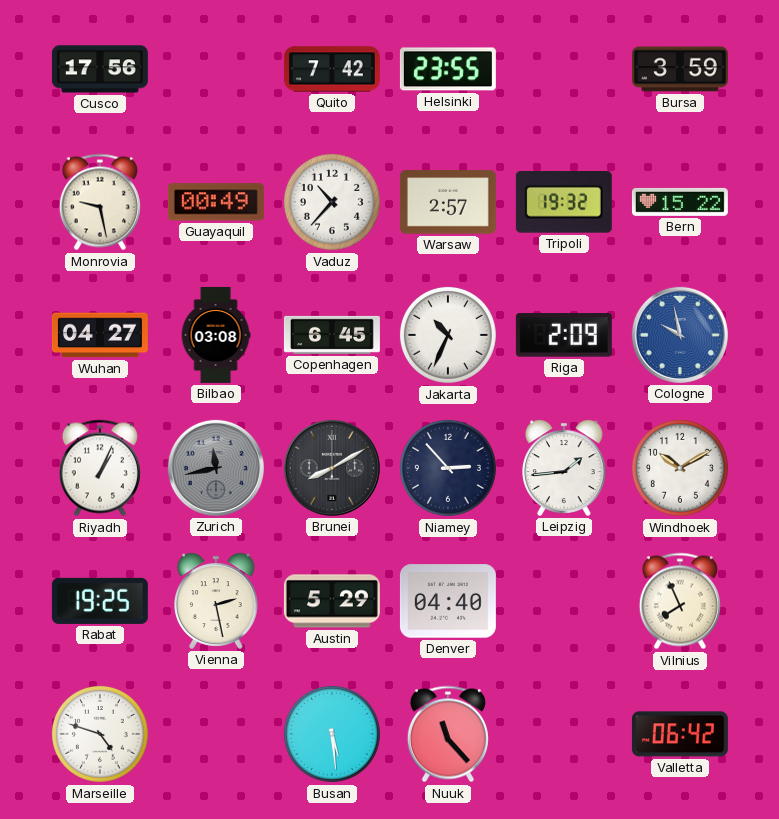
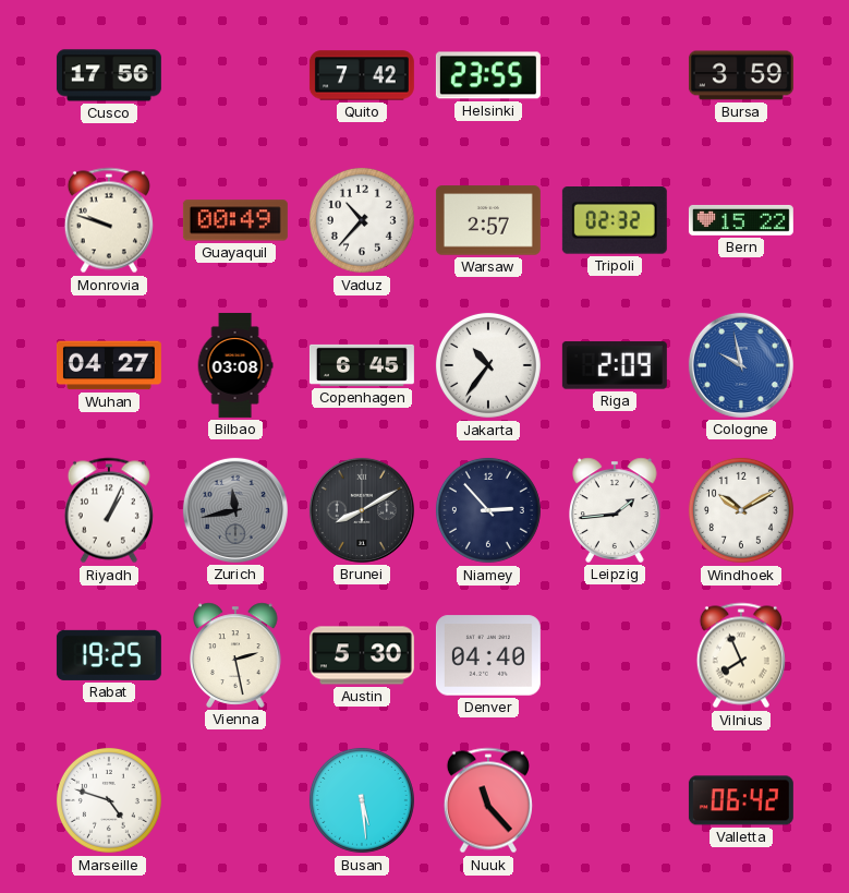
Monrovia: 9:28 -> 9:48 (109, 220)
Tripoli: 19:32 -> 02:32 (615, 221)
Jakarta: 10:34 -> 10:36 (488, 365)
Austin: 5:29 -> 5:30 (362, 655)
